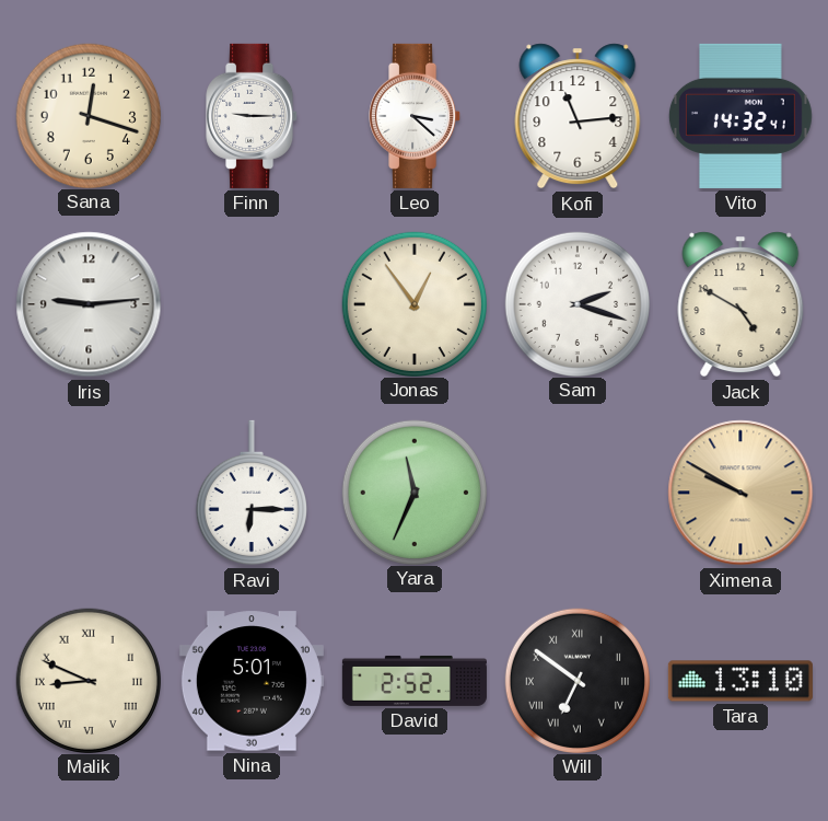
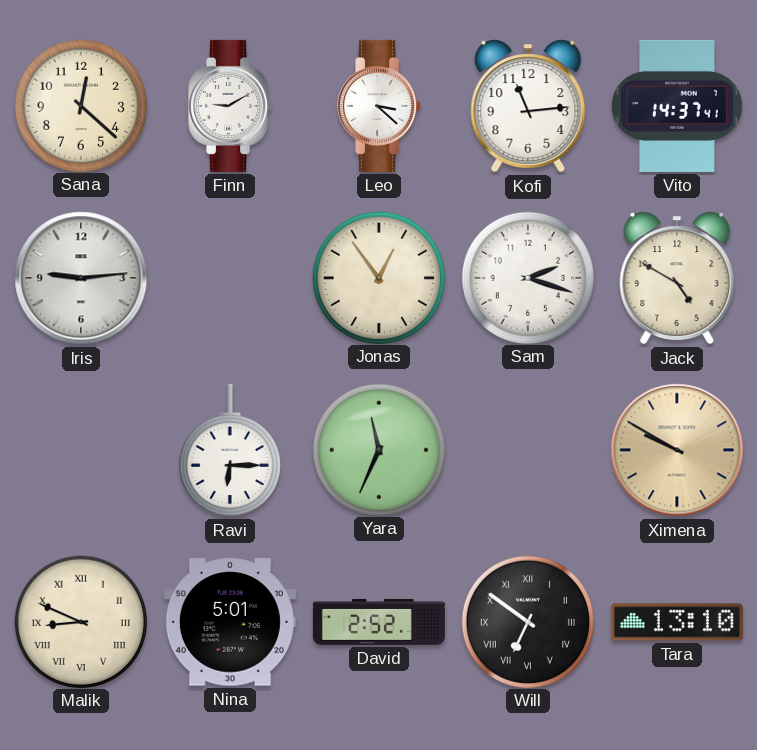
Sana: 12:18 -> 12:22 (80, 105)
Finn: 9:15 -> 9:10 (231, 106)
Vito: 14:32 -> 14:37 (677, 106)
